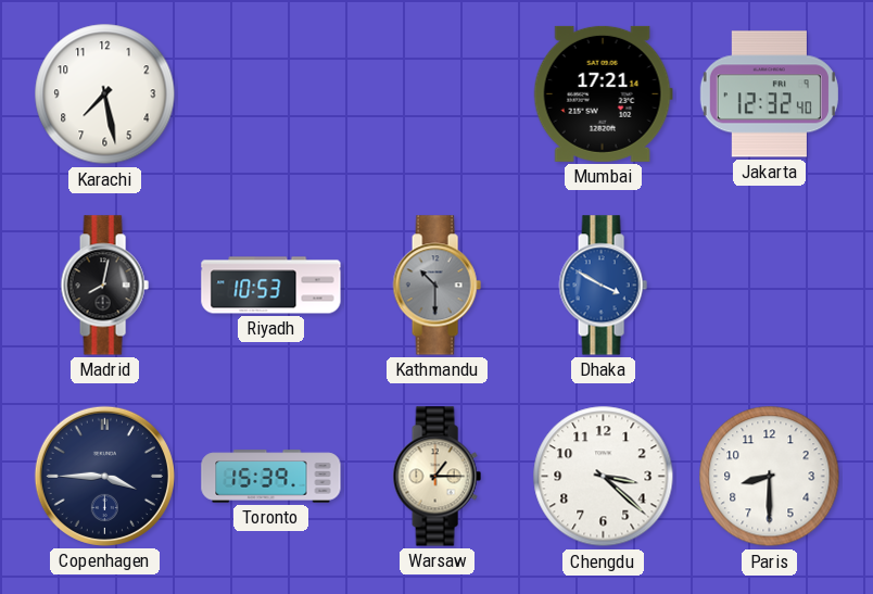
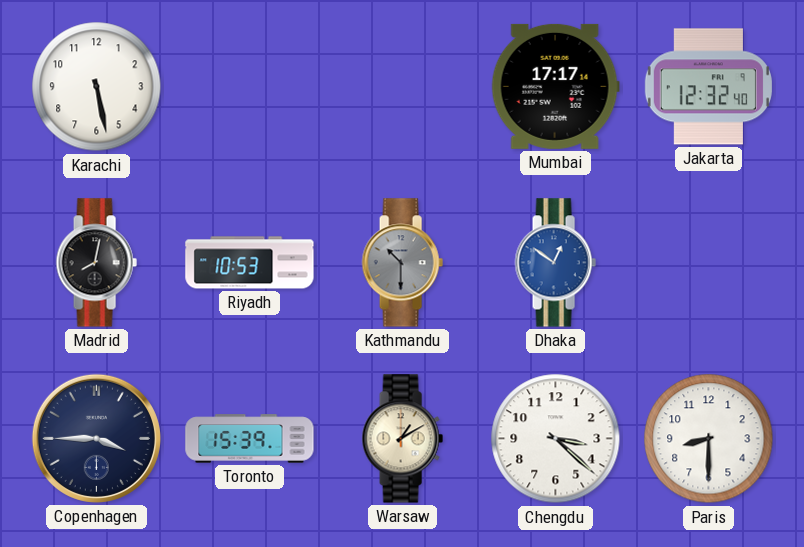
Karachi: 7:28 -> 5:28 (97, 87)
Mumbai: 17:21 -> 17:17 (555, 86)
Dhaka: 3:50 -> 12:51 (555, 263)
Warsaw: 1:15 -> 1:10 (402, 439)
